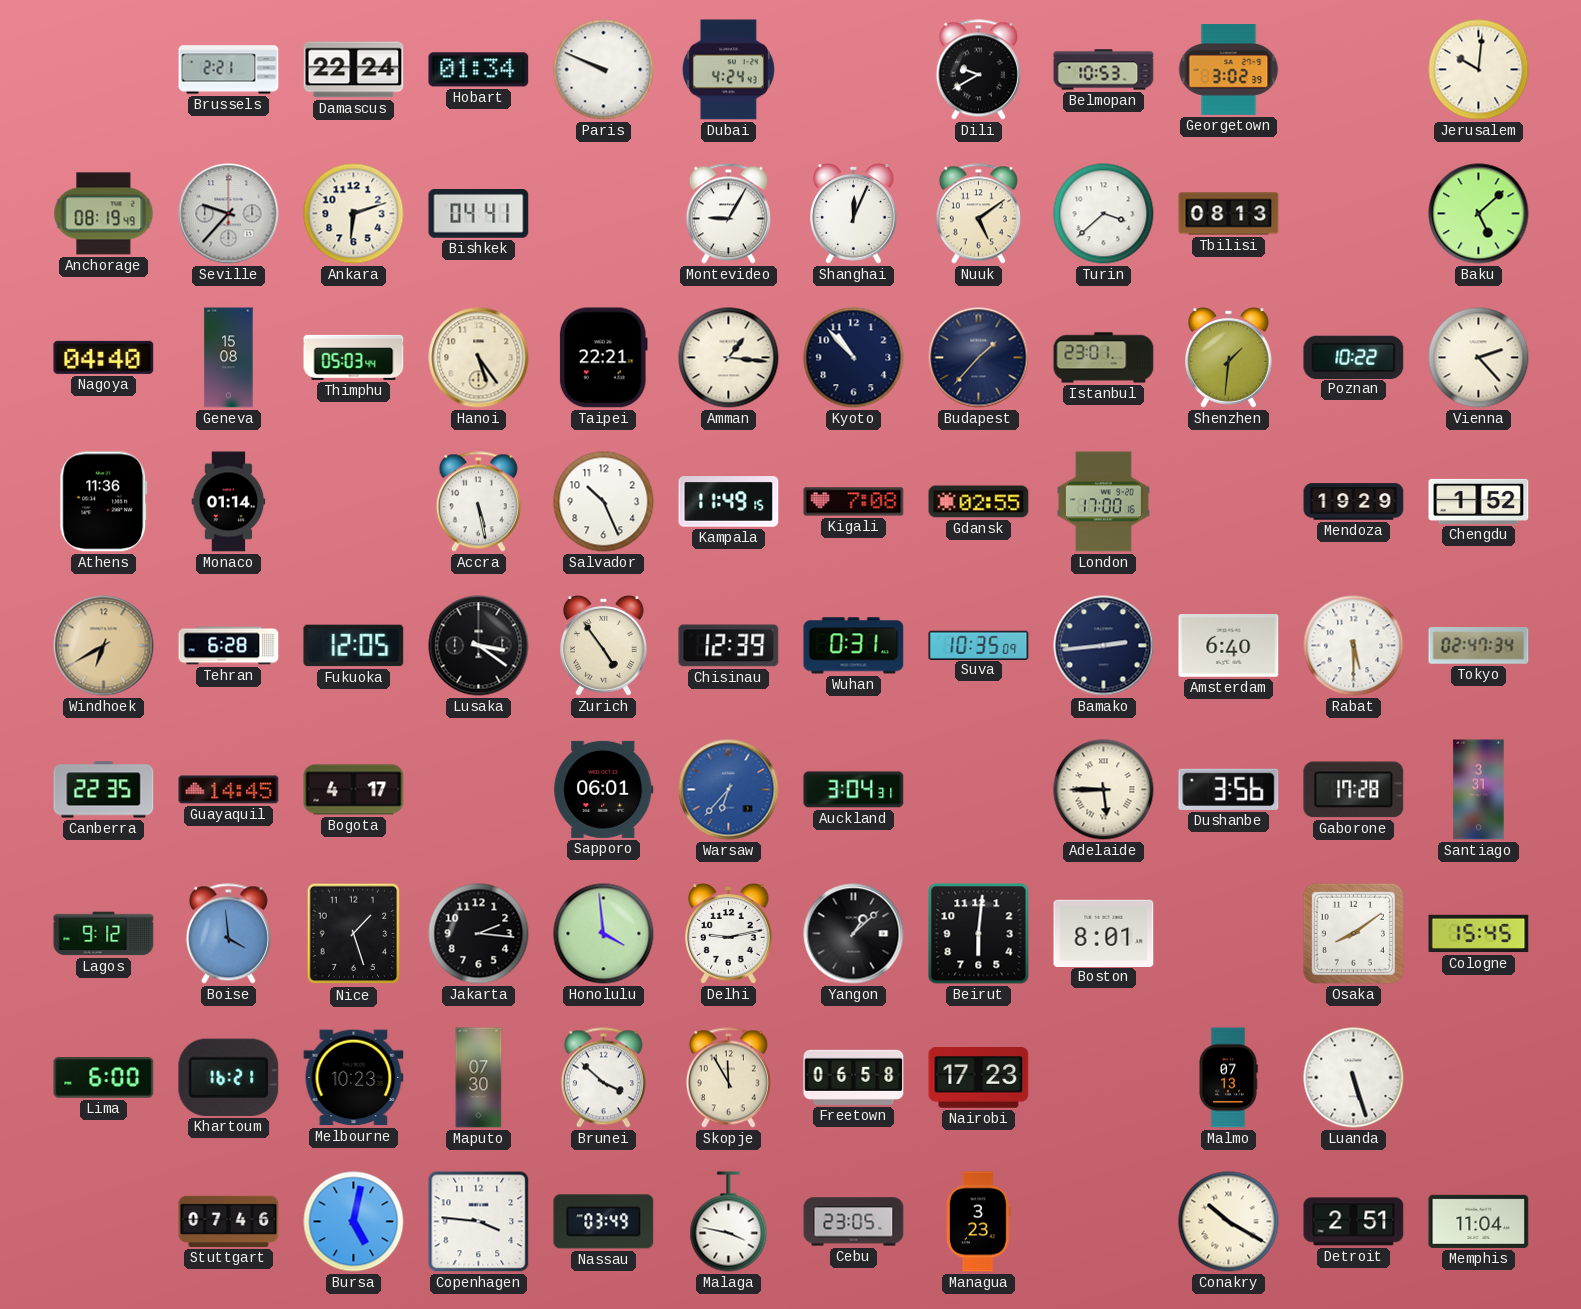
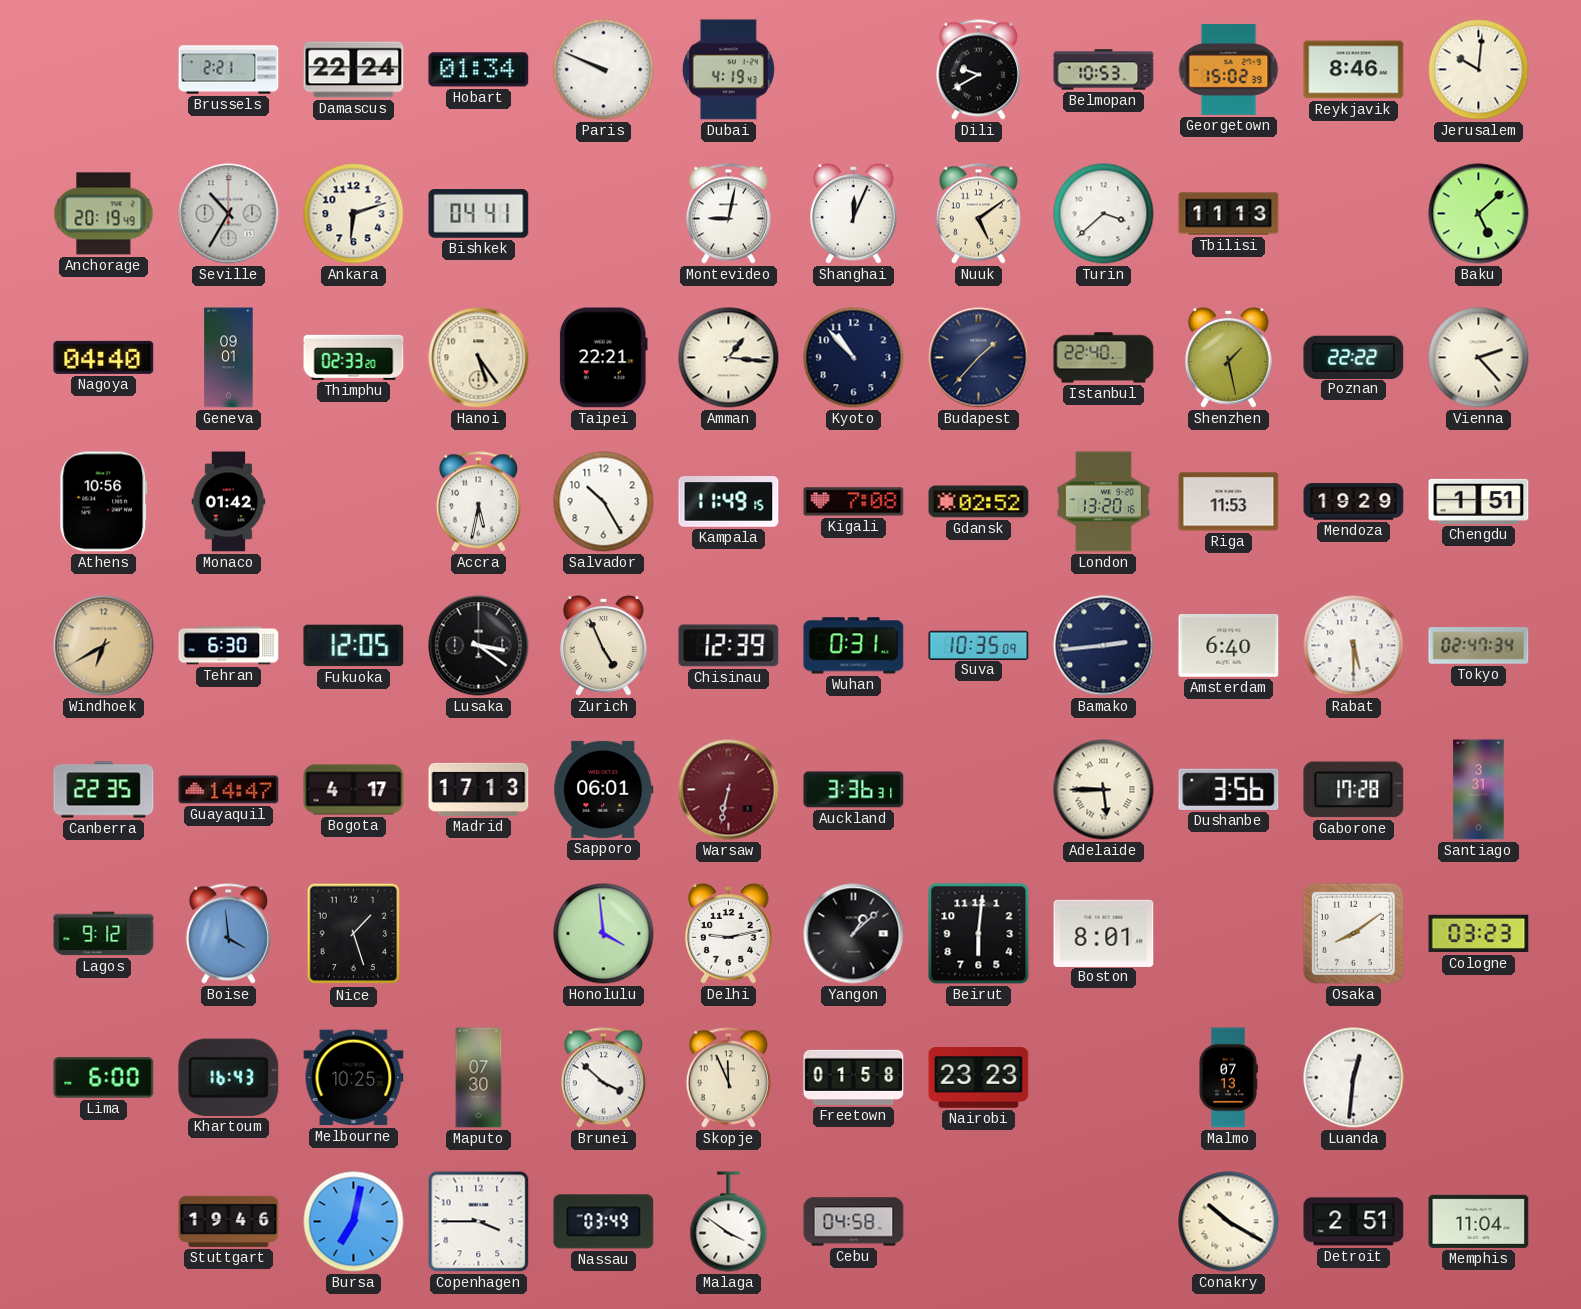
Dubai: 4:24 -> 4:19 (728, 70)
Georgetown: 3:02 -> 15:02 (1229, 69)
Reykjavik: none -> 8:46 (1354, 70)
Anchorage: 08:19 -> 20:19 (104, 214)
Seville: 9:37 -> 10:35 (229, 214)
Montevideo: 9:05 -> 9:02 (728, 214)
Tbilisi: 08:13 -> 11:13 (1229, 214)
Geneva: 15:08 -> 09:01 (229, 358)
Thimphu: 05:03 -> 02:33 (354, 357)
Istanbul: 23:01 -> 22:40 (1104, 358)
Shenzhen: 1:31 -> 1:28 (1229, 358)
Poznan: 10:22 -> 22:22 (1354, 357)
Athens: 11:36 -> 10:56 (104, 502)
Monaco: 01:14 -> 01:42 (229, 502)
Accra: 5:28 -> 5:32 (478, 502)
Salvador: 10:26 -> 10:25 (604, 502)
Gdansk: 02:55 -> 02:52 (979, 502)
London: 17:00 -> 13:20 (1103, 502)
Riga: none -> 11:53 (1229, 502)
Chengdu: 1:52 -> 1:51 (1479, 501)
Tehran: 6:28 -> 6:30 (229, 646)
Zurich: 4:54 -> 4:56 (604, 646)
Guayaquil: 14:45 -> 14:47 (229, 790)
Madrid: none -> 17:13 (479, 789)
Warsaw: 6:37 -> 6:32 (729, 790)
Warsaw dial: blue -> burgundy (729, 790)
Auckland: 3:04 -> 3:36 (854, 790)
Jakarta: 2:16 -> none (479, 934)
Cologne: 15:45 -> 03:23 (1479, 934)
Khartoum: 16:21 -> 16:43 (229, 1077)
Melbourne: 10:23 -> 10:25 (354, 1078)
Skopje: 11:55 -> 11:56 (728, 1078)
Freetown: 06:58 -> 01:58 (854, 1077)
Nairobi: 17:23 -> 23:23 (979, 1078)
Luanda: 5:27 -> 12:31 (1354, 1078)
Stuttgart: 07:46 -> 19:46 (229, 1221)
Bursa: 5:02 -> 7:02 (354, 1222)
Copenhagen: 3:46 -> 3:45 (479, 1222)
Malaga: 3:47 -> 3:51 (729, 1222)
Cebu: 23:05 -> 04:58 (854, 1222)
Managua: 3:23 -> none (979, 1222)
